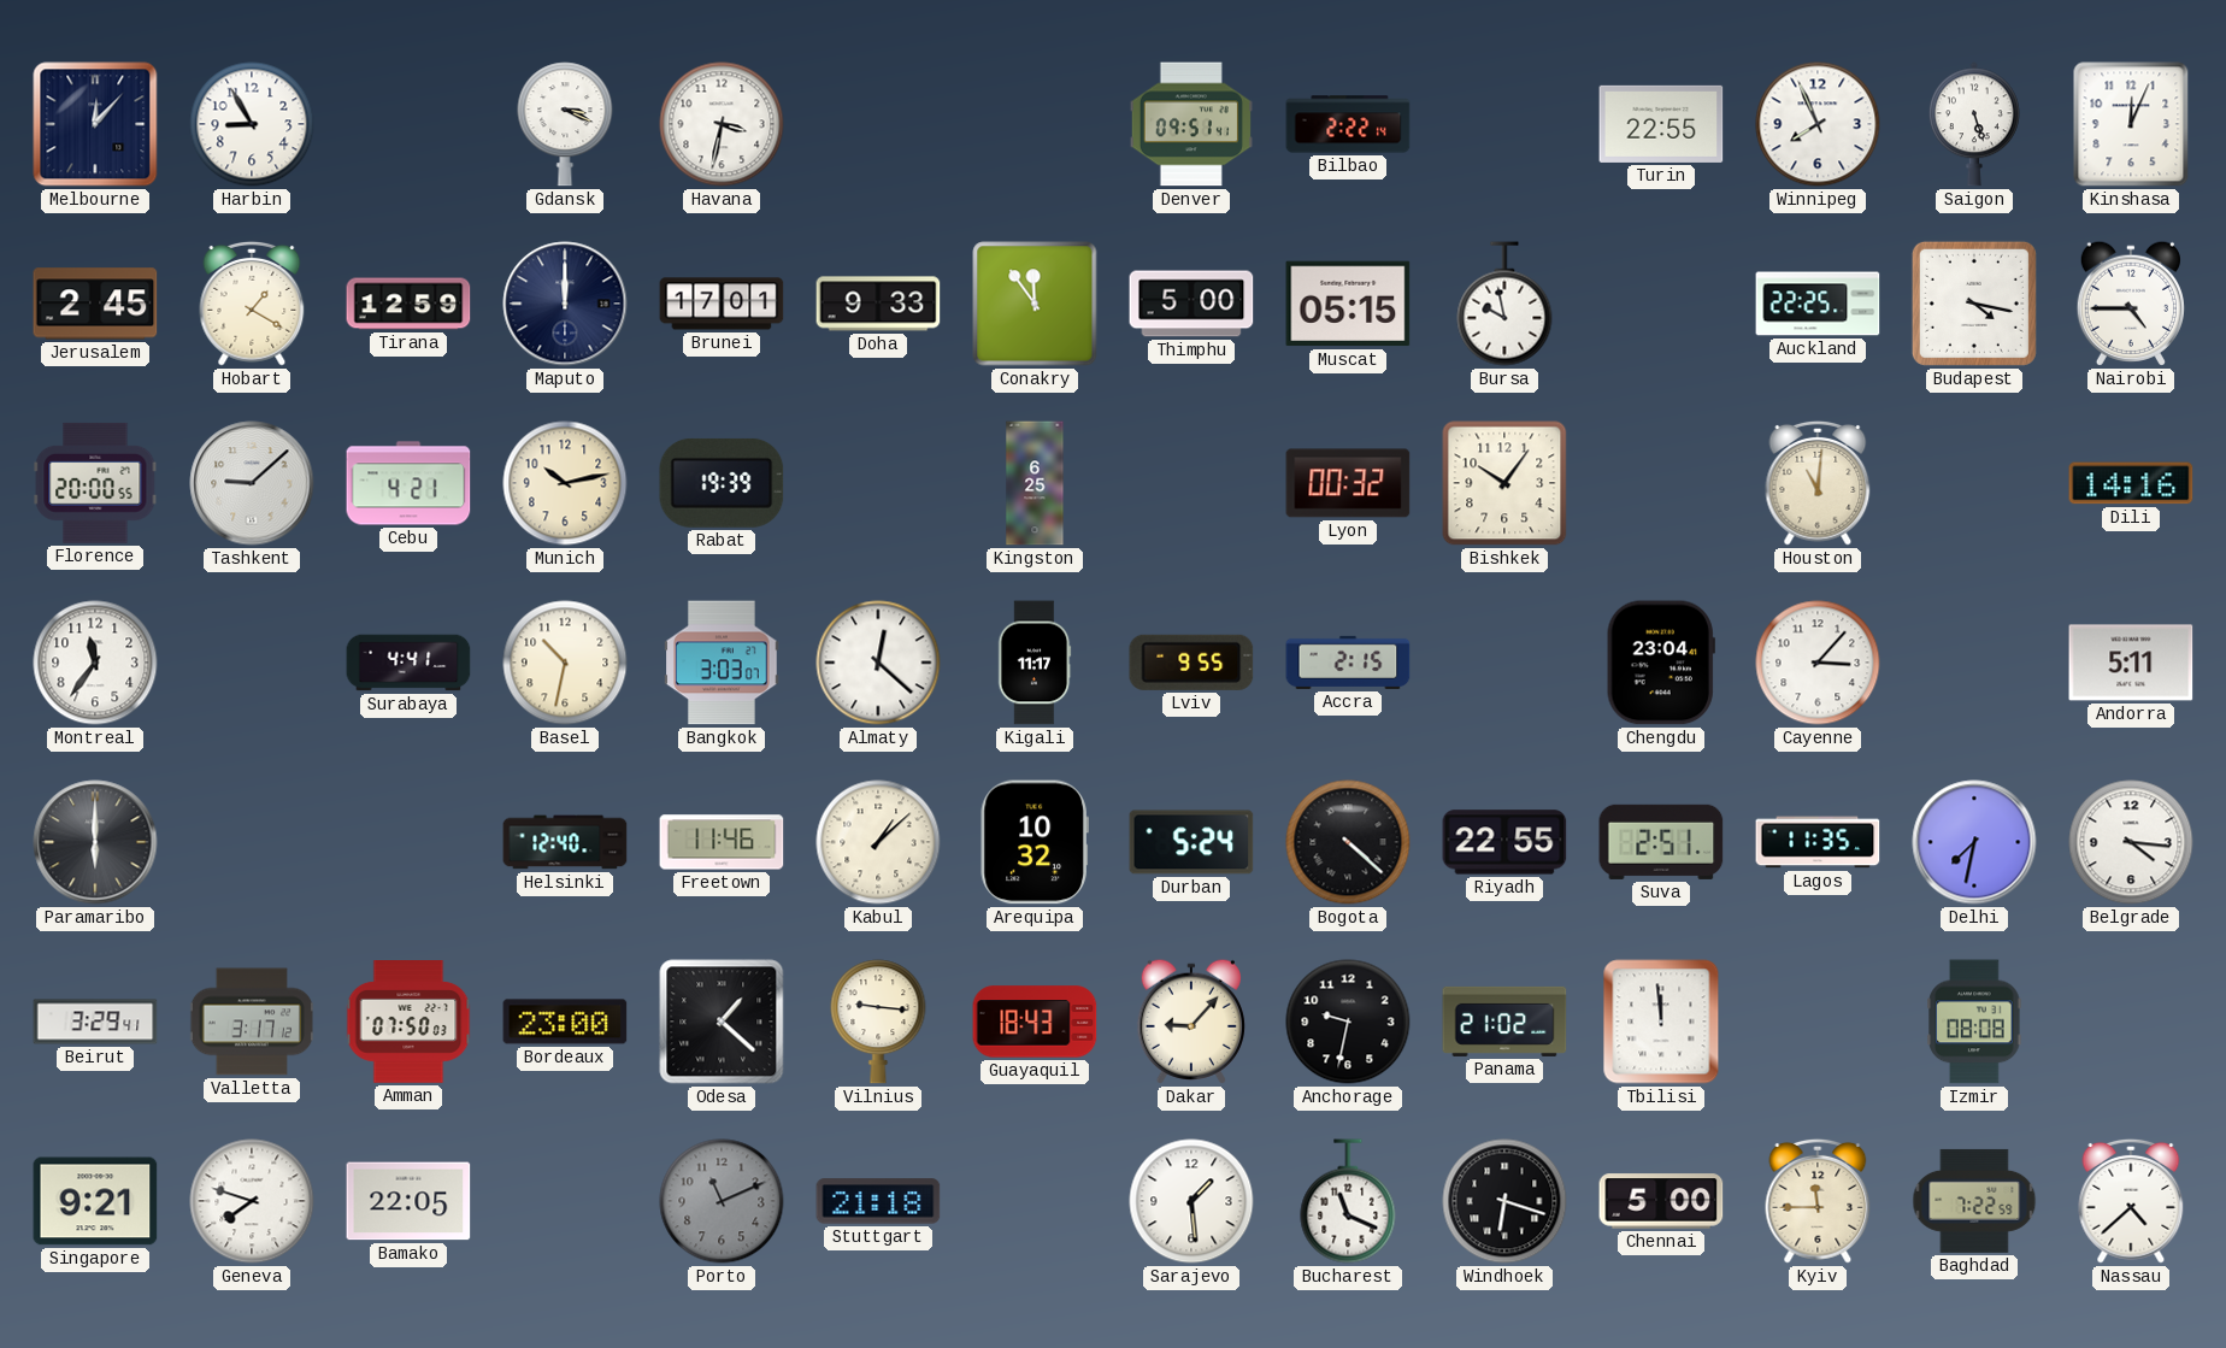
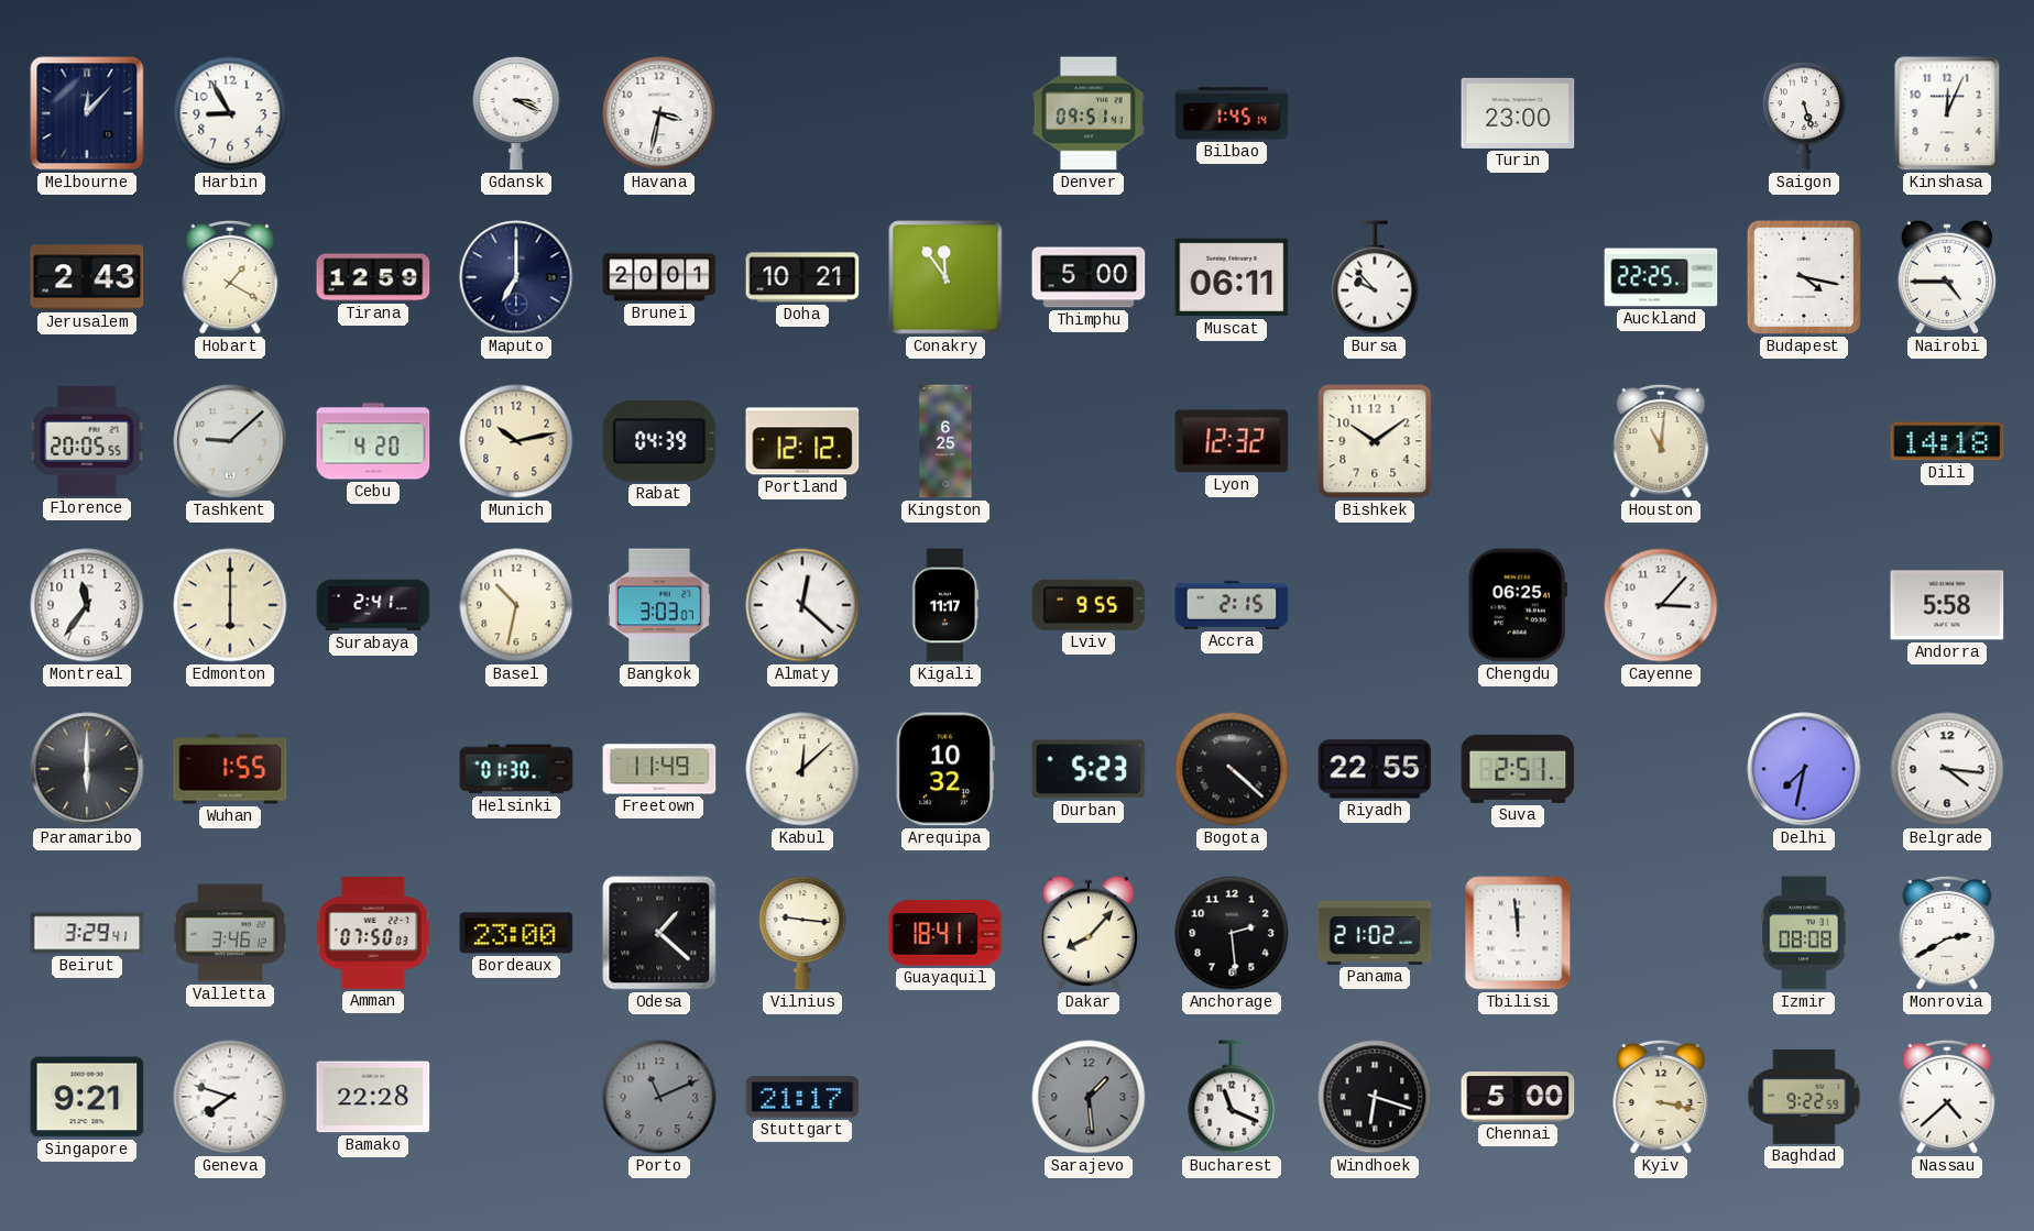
Bilbao: 2:22 -> 1:45 (1232, 113)
Turin: 22:55 -> 23:00 (1518, 113)
Winnipeg: 7:56 -> none (1818, 124)
Jerusalem: 2:45 -> 2:43 (87, 277)
Maputo: 12:00 -> 7:00 (516, 277)
Brunei: 17:01 -> 20:01 (659, 277)
Doha: 9:33 -> 10:21 (802, 277)
Muscat: 05:15 -> 06:11 (1232, 277)
Bursa: 9:58 -> 9:53 (1375, 277)
Florence: 20:00 -> 20:05 (87, 441)
Cebu: 4:21 -> 4:20 (373, 441)
Rabat: 19:39 -> 04:39 (659, 441)
Portland: none -> 12:12 (802, 441)
Lyon: 00:32 -> 12:32 (1232, 441)
Bishkek: 10:06 -> 10:09 (1375, 441)
Dili: 14:16 -> 14:18 (1947, 441)
Edmonton: none -> 6:00 (230, 605)
Surabaya: 4:41 -> 2:41 (373, 605)
Chengdu: 23:04 -> 06:25 (1518, 605)
Andorra: 5:11 -> 5:58 (1947, 605)
Wuhan: none -> 1:55 (230, 769)
Helsinki: 12:40 -> 01:30 (516, 769)
Freetown: 11:46 -> 11:49 (659, 769)
Kabul: 1:08 -> 12:08 (802, 769)
Durban: 5:24 -> 5:23 (1089, 769)
Lagos: 11:35 -> none (1818, 842)
Valletta: 3:17 -> 3:46 (229, 933)
Guayaquil: 18:43 -> 18:41 (945, 933)
Dakar: 9:07 -> 8:07 (1089, 933)
Anchorage: 9:32 -> 2:29 (1232, 933)
Monrovia: none -> 2:40 (1947, 933)
Bamako: 22:05 -> 22:28 (373, 1097)
Stuttgart: 21:18 -> 21:17 (802, 1097)
Sarajevo dial: white -> grey (1089, 1097)
Kyiv: 11:45 -> 3:17 (1661, 1097)
Baghdad: 7:22 -> 9:22 (1804, 1097)
